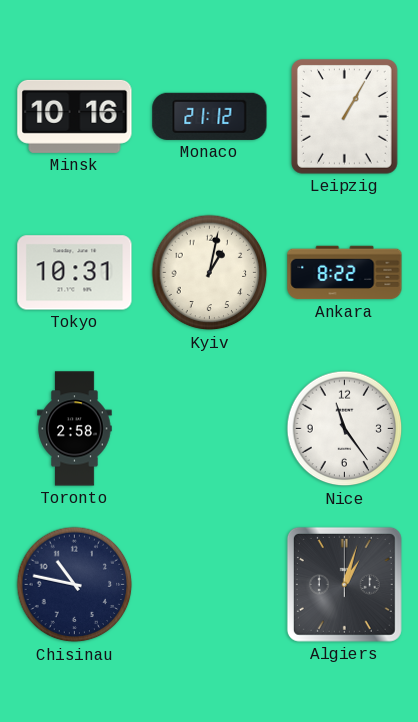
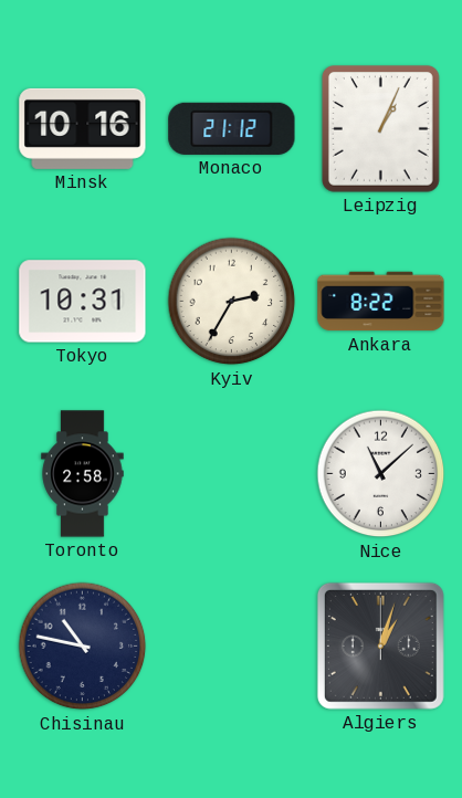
Leipzig: 1:05 -> 1:04 (381, 129)
Kyiv: 1:02 -> 2:35 (232, 302)
Nice: 11:24 -> 11:08 (381, 474)
